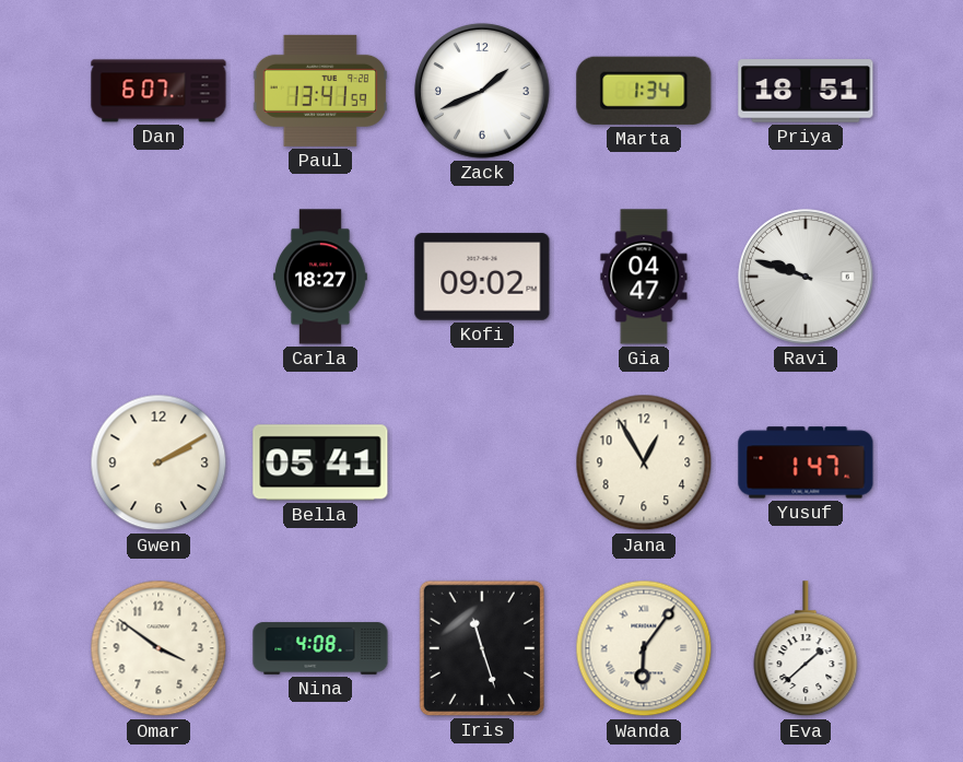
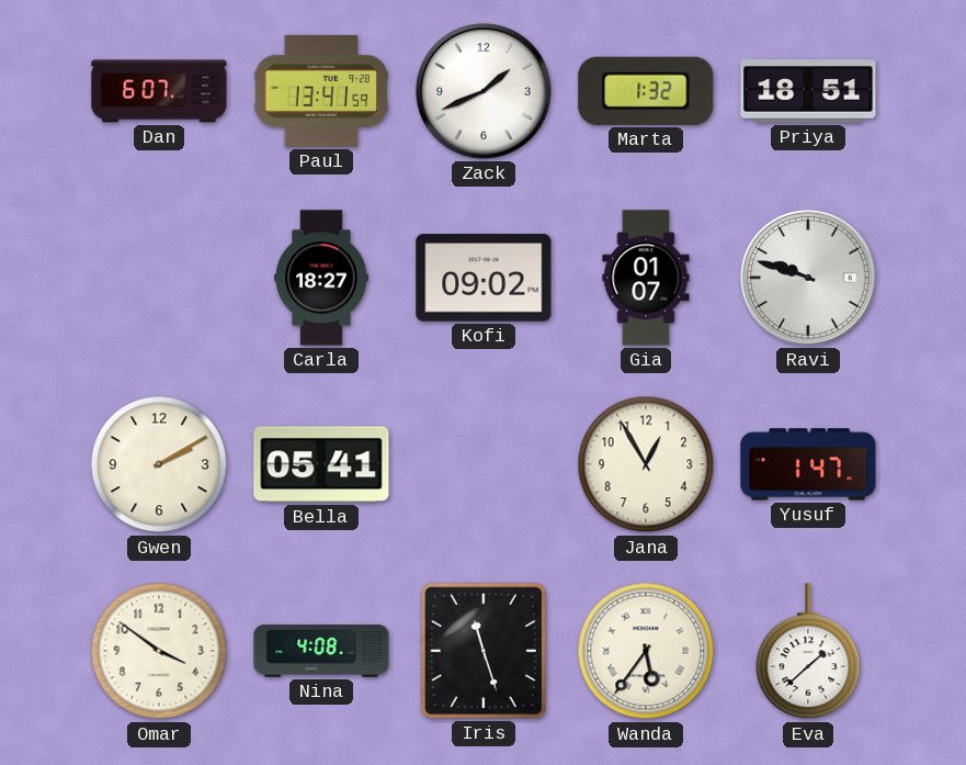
Marta: 1:34 -> 1:32 (646, 91)
Gia: 04:47 -> 01:07 (646, 278)
Wanda: 6:06 -> 5:36 (646, 651)
